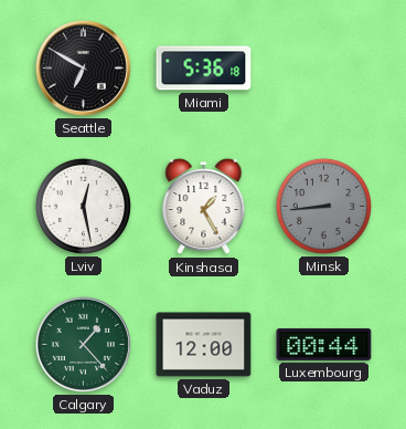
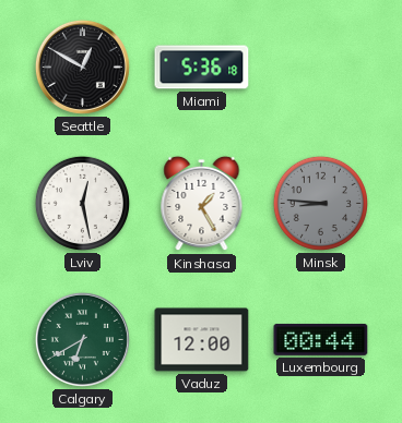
Seattle: 6:50 -> 12:50 (82, 67)
Minsk: 8:44 -> 8:46 (320, 203)
Calgary: 1:23 -> 6:40 (82, 339)
